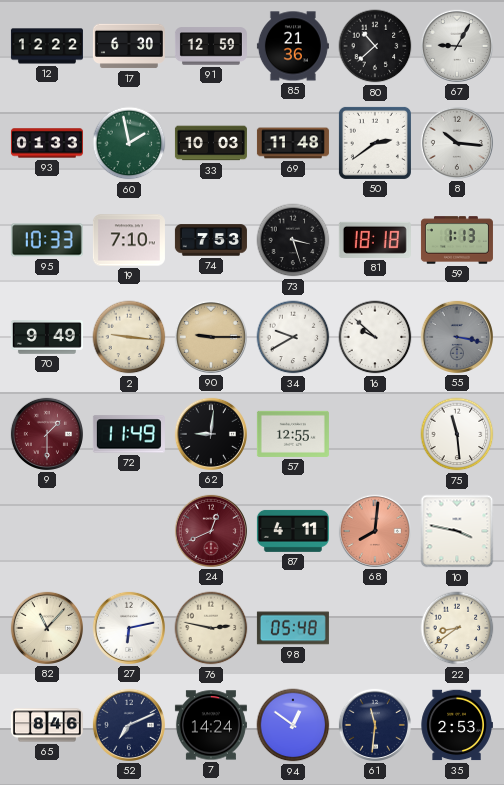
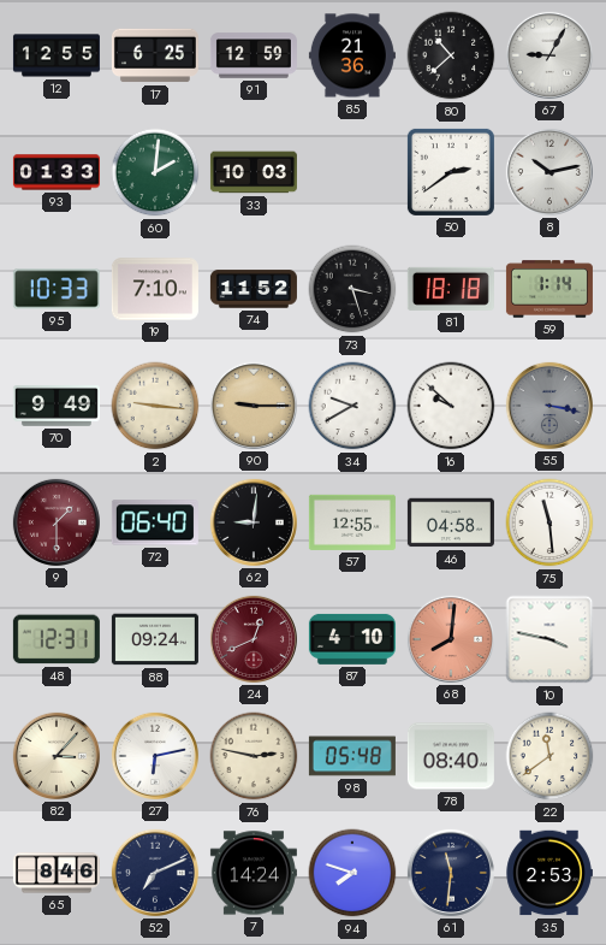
12: 12:22 -> 12:55 (57, 55)
17: 6:30 -> 6:25 (155, 55)
60: 1:58 -> 2:01 (155, 172)
69: 11:48 -> none (293, 143)
8: 10:16 -> 10:13 (549, 172)
74: 7:53 -> 11:52 (254, 289)
59: 1:13 -> 1:14 (549, 289)
72: 11:49 -> 06:40 (155, 522)
46: none -> 04:58 (451, 522)
48: none -> 12:31 (57, 639)
88: none -> 09:24 (155, 639)
87: 4:11 -> 4:10 (352, 639)
82: 11:07 -> 3:07 (57, 756)
78: none -> 08:40 (451, 756)
22: 8:39 -> 11:39 (549, 756)
94: 12:51 -> 7:48 (352, 873)
